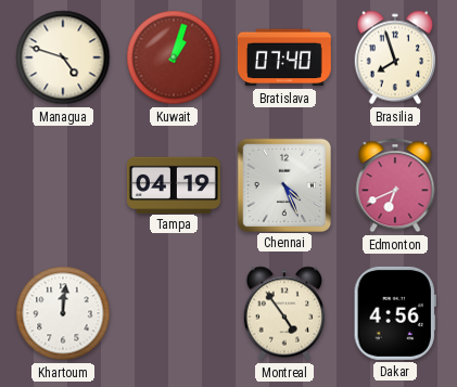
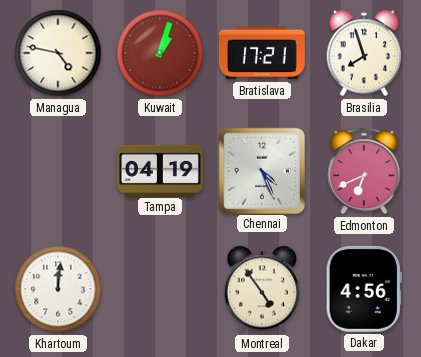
Managua: 4:48 -> 4:47 (58, 53)
Bratislava: 07:40 -> 17:21 (262, 53)
